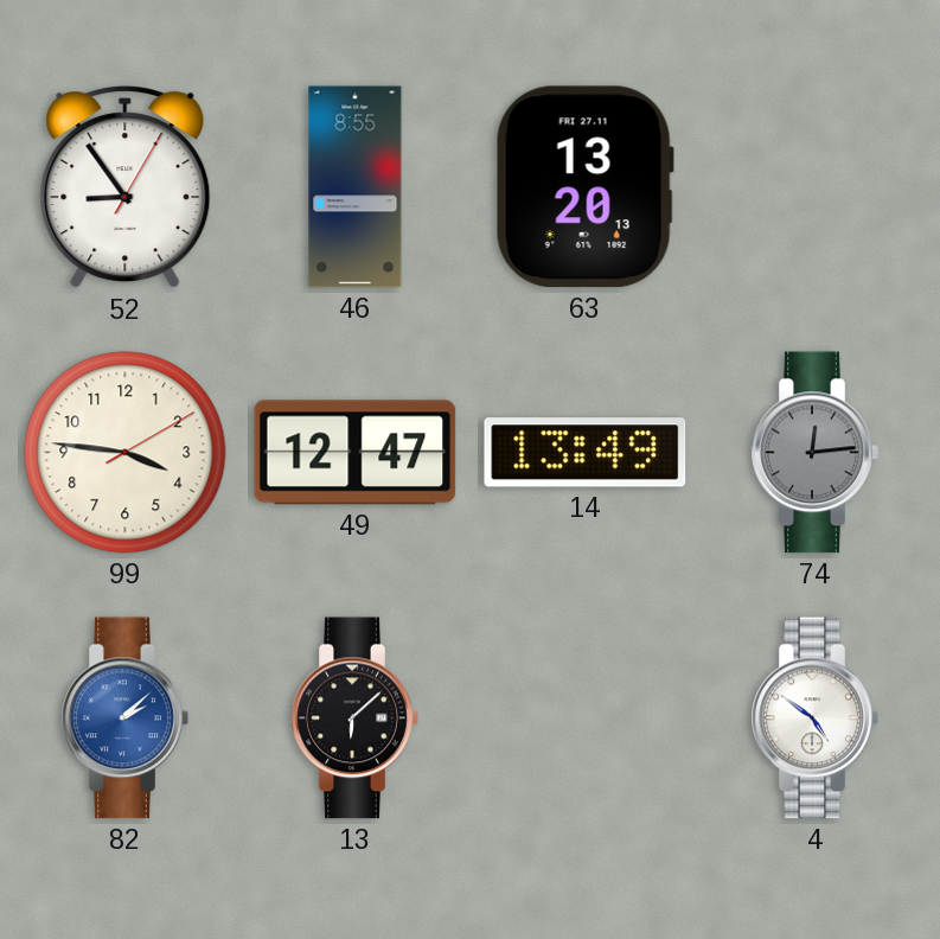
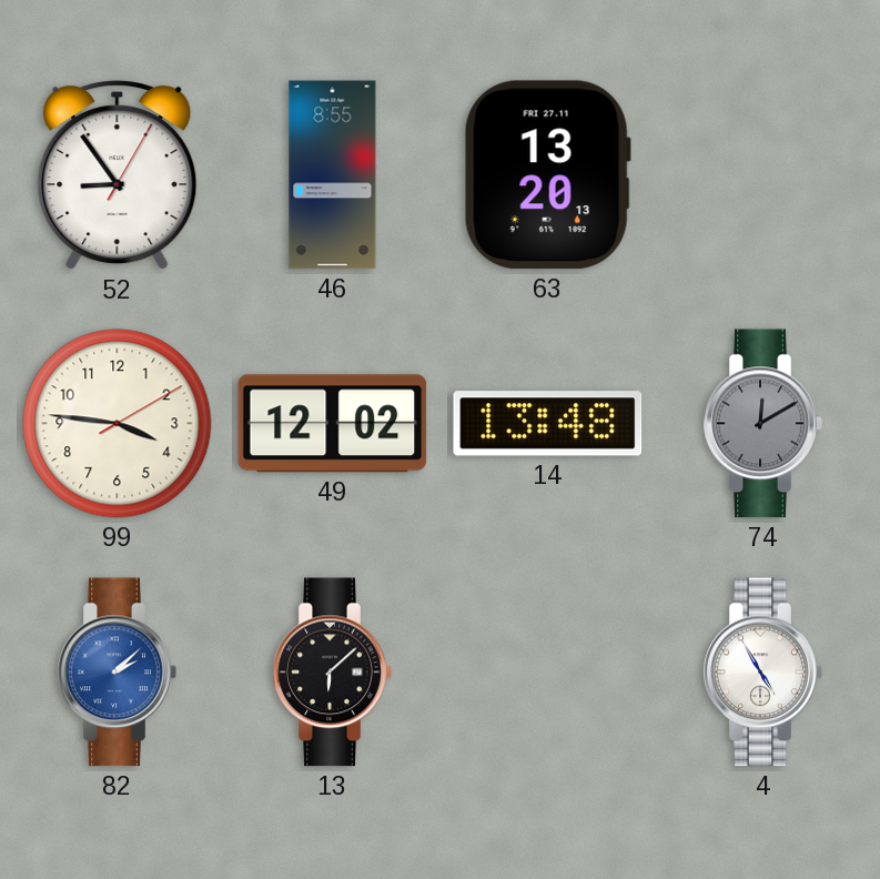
49: 12:47 -> 12:02 (333, 424)
14: 13:49 -> 13:48 (548, 424)
74: 12:14 -> 12:10 (762, 424)
4: 4:51 -> 4:55 (762, 673)
